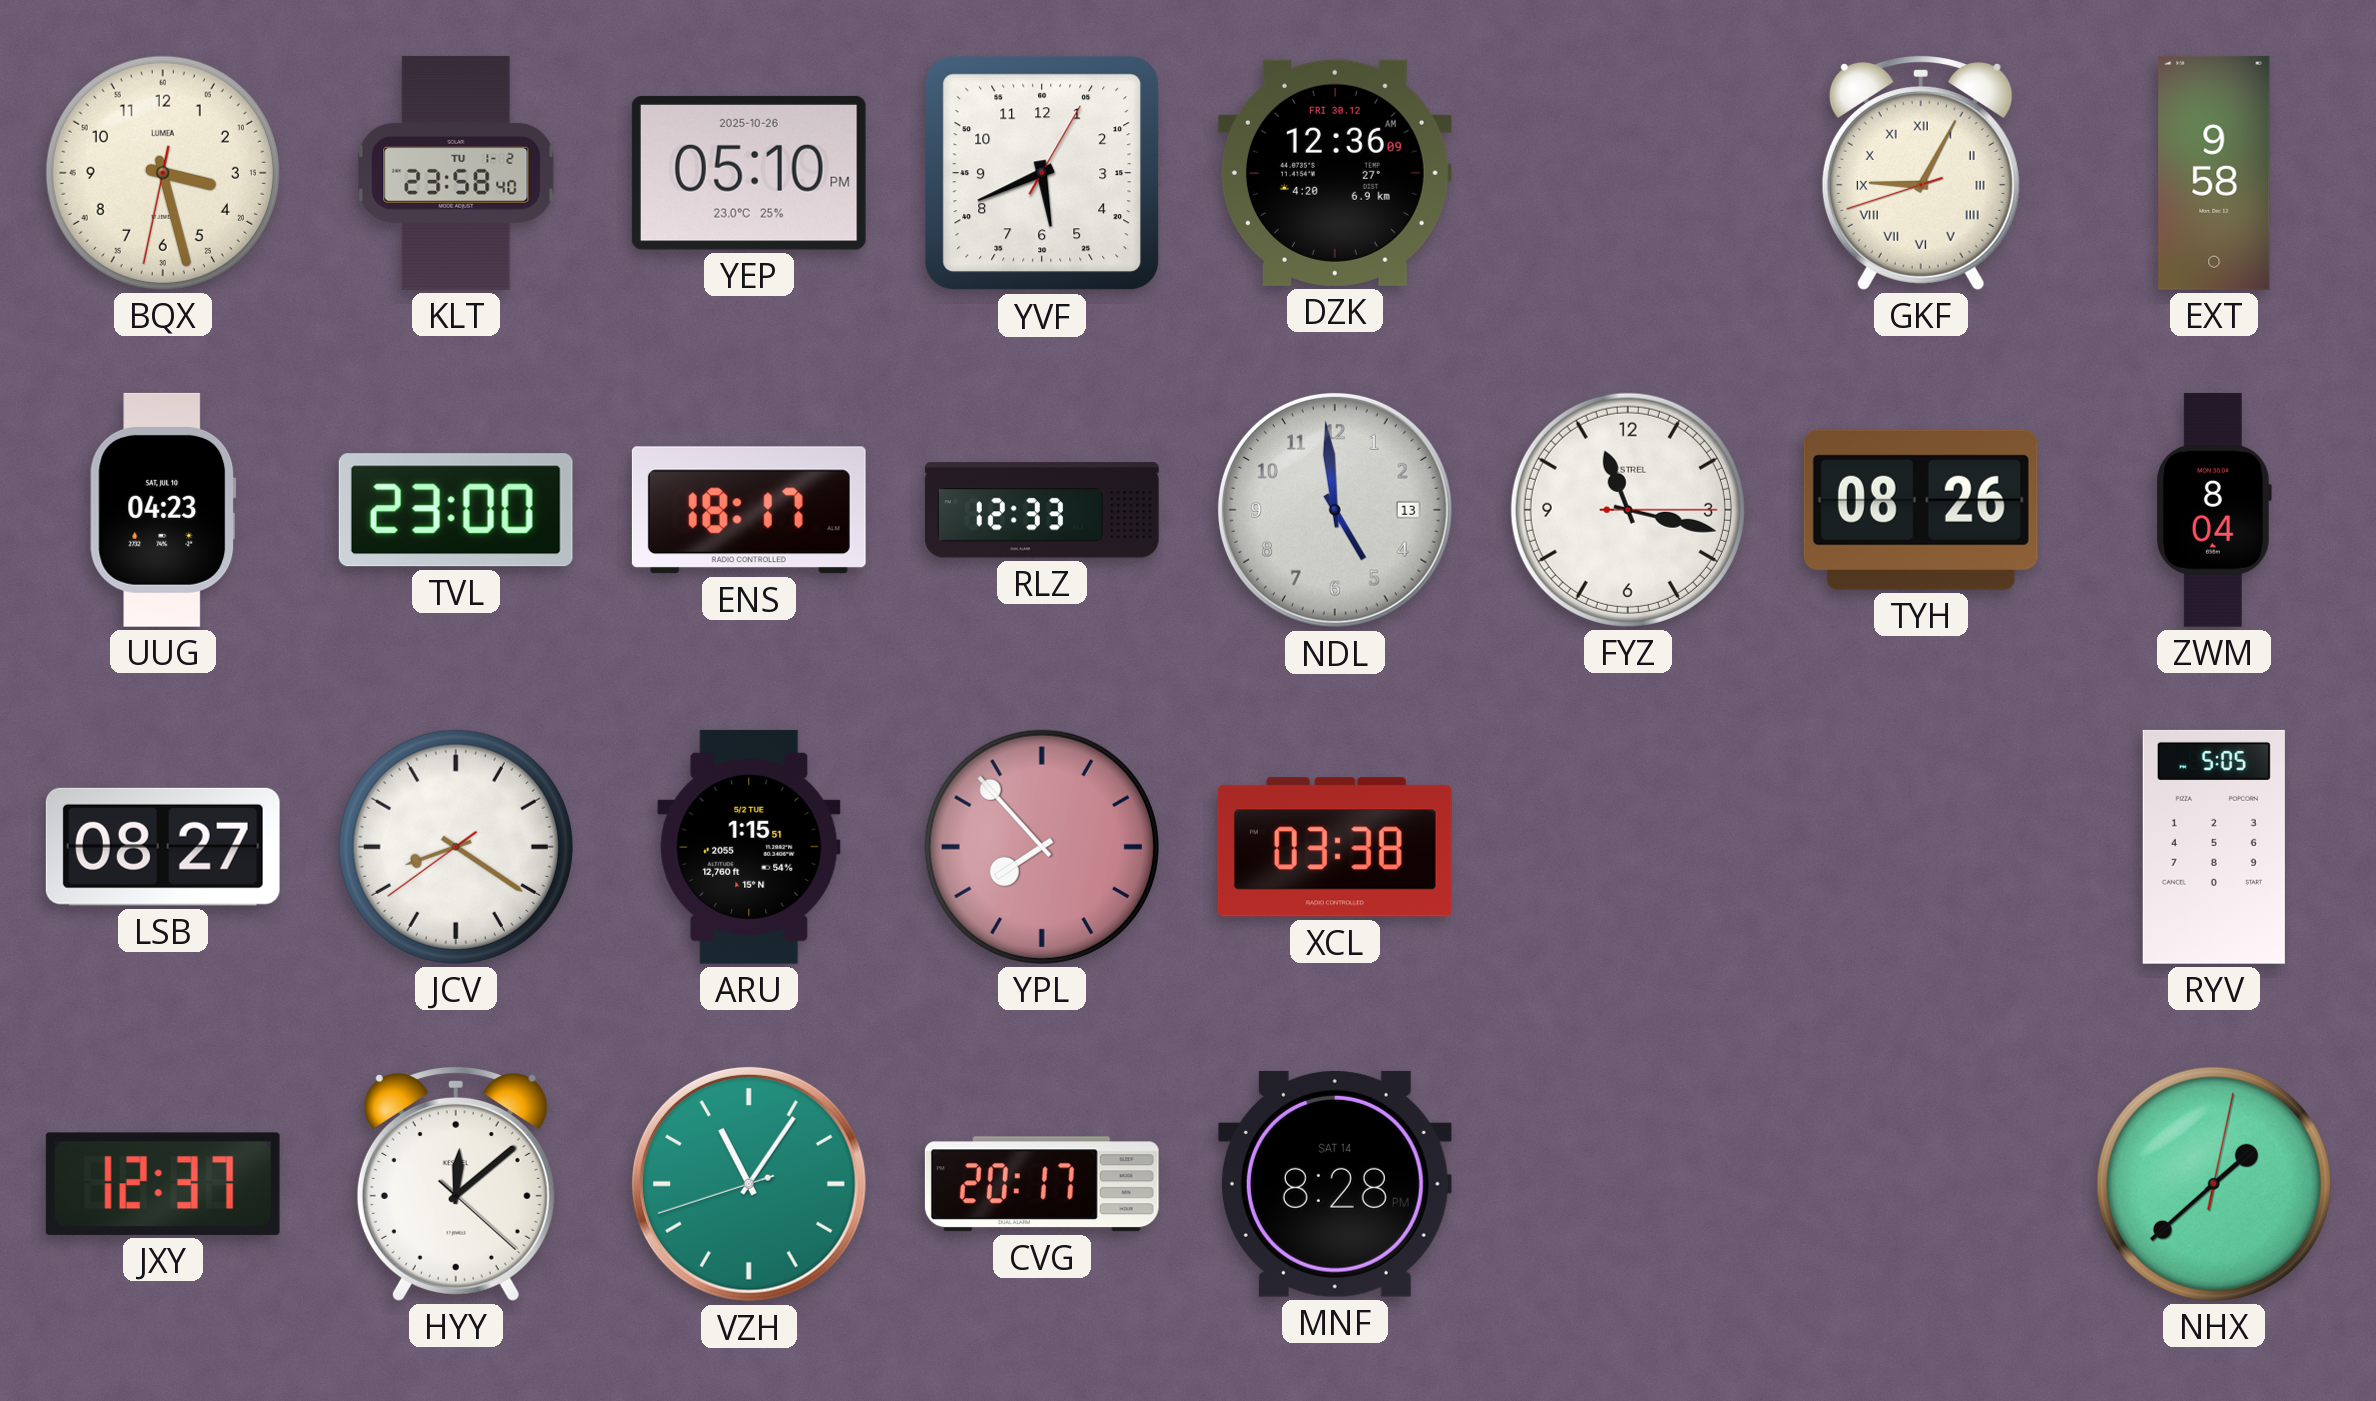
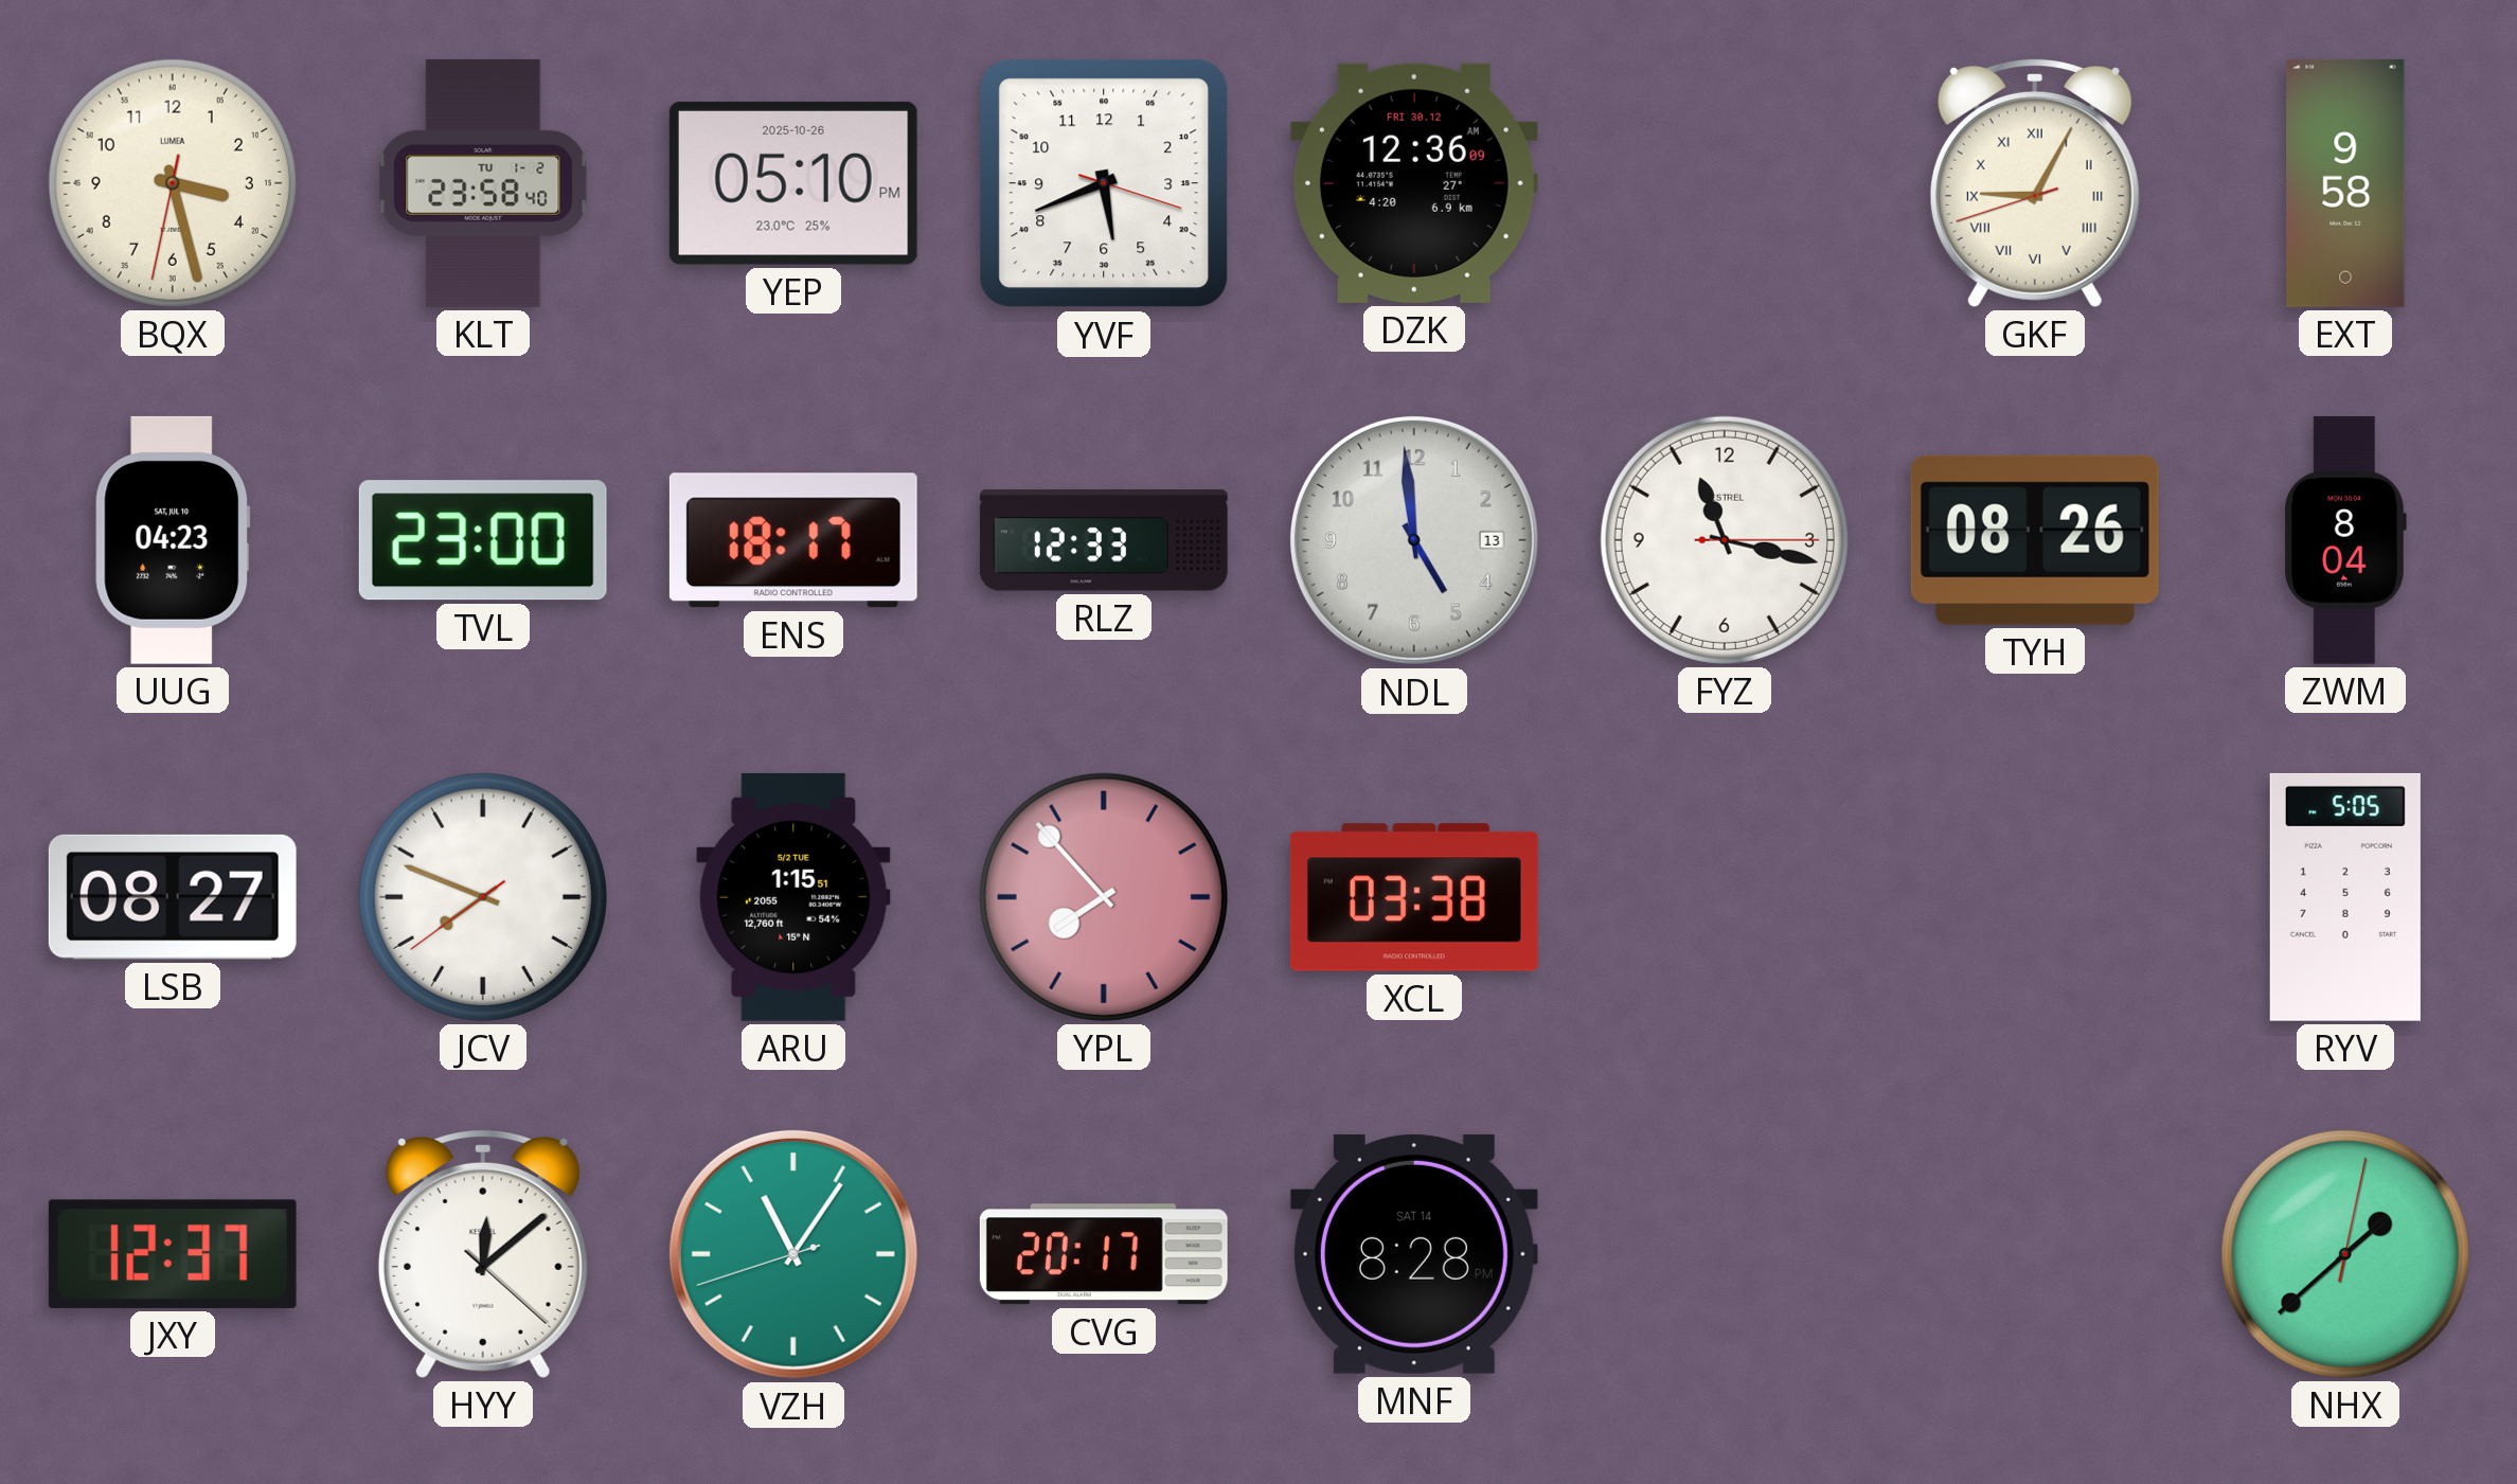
YVF: 5:41:05 -> 5:41:18 (1104, 183)
JCV: 8:20 -> 7:48 (483, 897)
